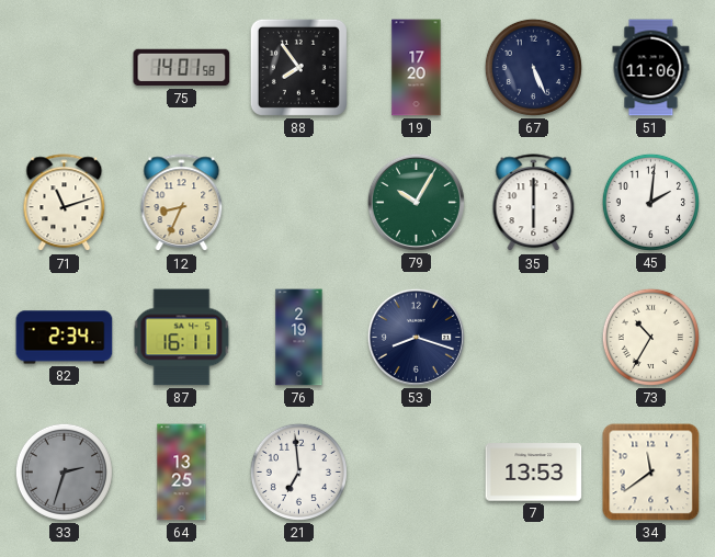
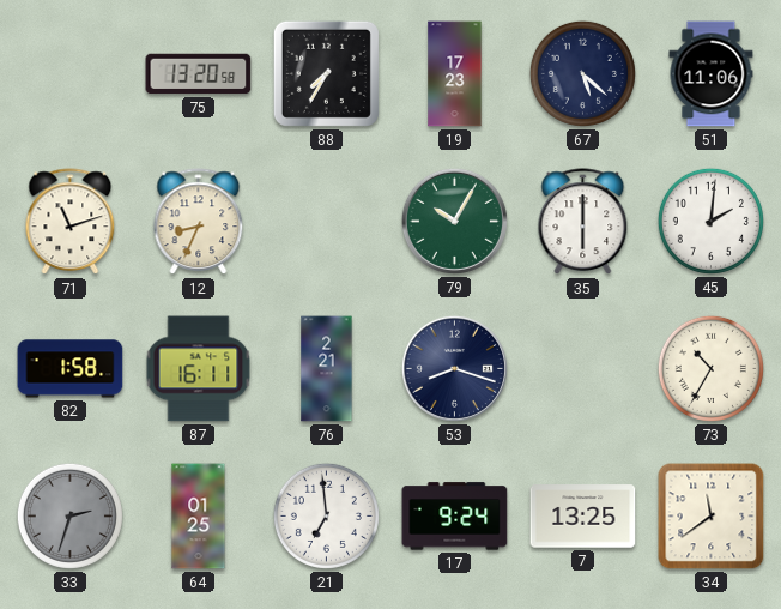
75: 14:01 -> 13:20 (199, 74)
88: 7:54 -> 7:35 (326, 73)
19: 17:20 -> 17:23 (455, 74)
67: 5:26 -> 5:22 (582, 73)
82: 2:34 -> 1:58 (71, 369)
76: 2:19 -> 2:21 (327, 369)
64: 13:25 -> 01:25 (199, 517)
17: none -> 9:24 (455, 517)
7: 13:53 -> 13:25 (583, 517)
